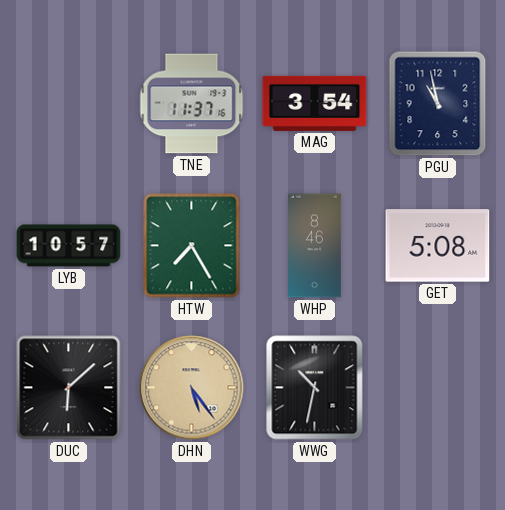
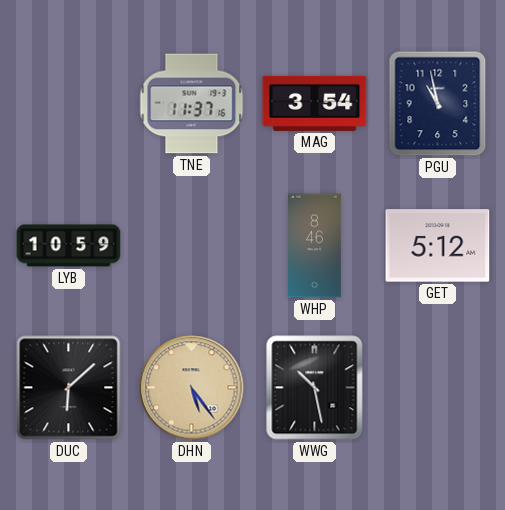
LYB: 10:57 -> 10:59 (69, 246)
HTW: 7:25 -> none (192, 246)
GET: 5:08 -> 5:12 (438, 246)
WWG: 10:32 -> 10:28 (315, 388)
